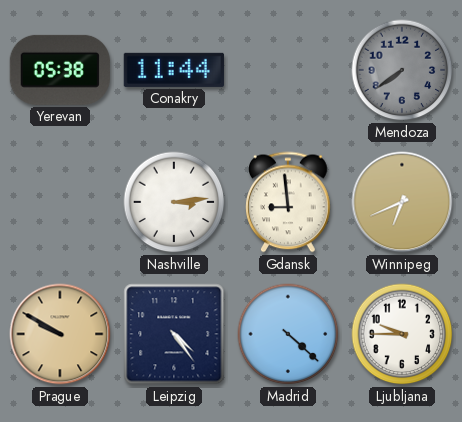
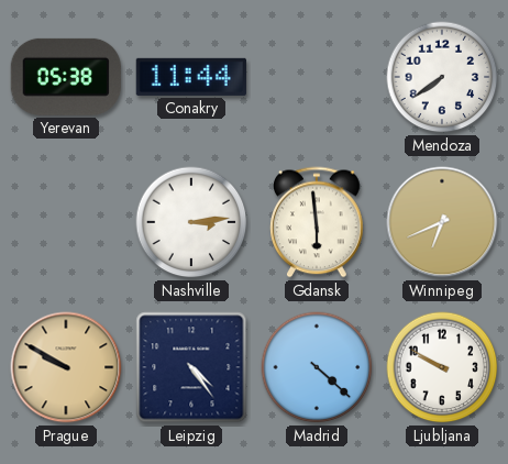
Mendoza dial: grey -> white (442, 77)
Gdansk: 8:59 -> 5:59 (318, 222)
Ljubljana: 9:45 -> 9:50 (442, 367)
